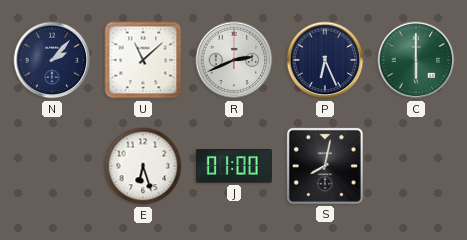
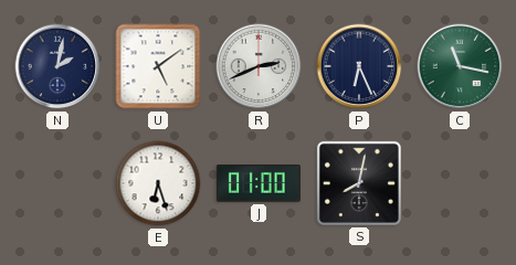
N: 2:07 -> 2:02 (57, 66)
U: 11:08 -> 5:09 (158, 66)
C: 6:00 -> 11:17 (460, 66)
